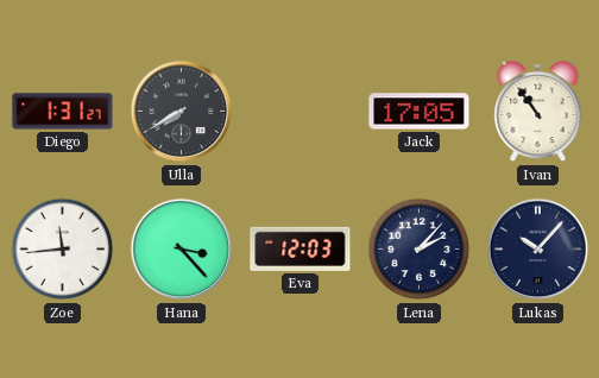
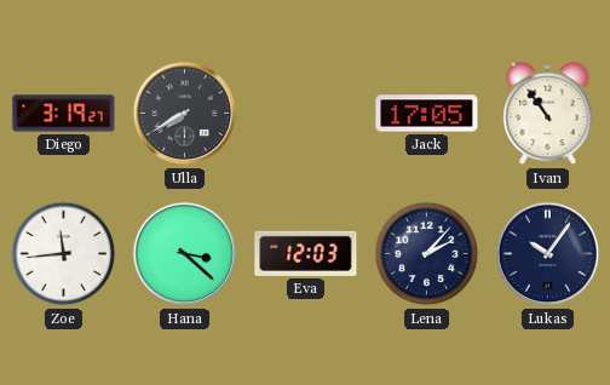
Diego: 1:31 -> 3:19 (64, 114)
Hana: 3:23 -> 3:22 (185, 254)
Lukas: 10:07 -> 10:06 (548, 254)
